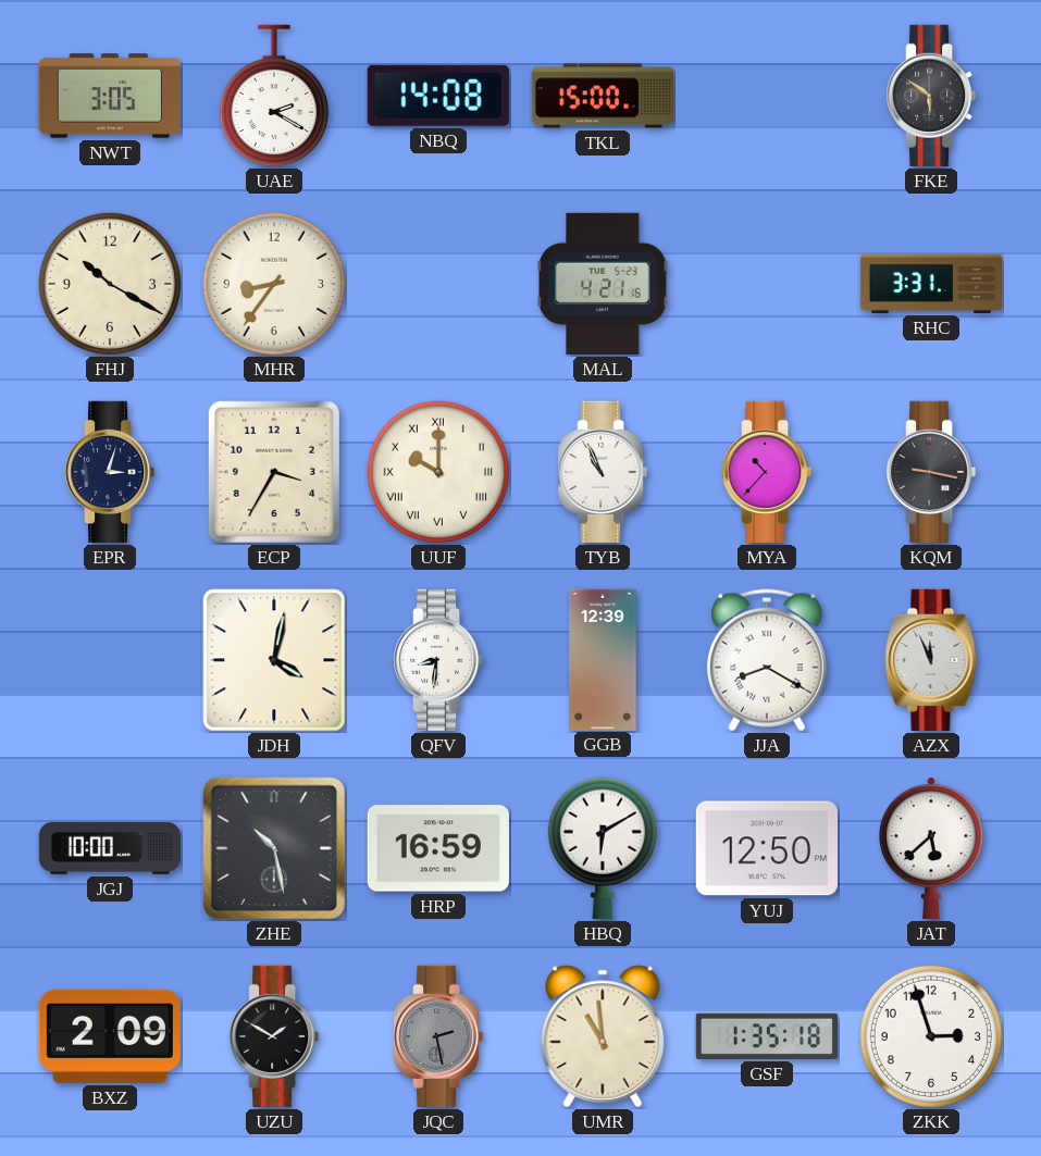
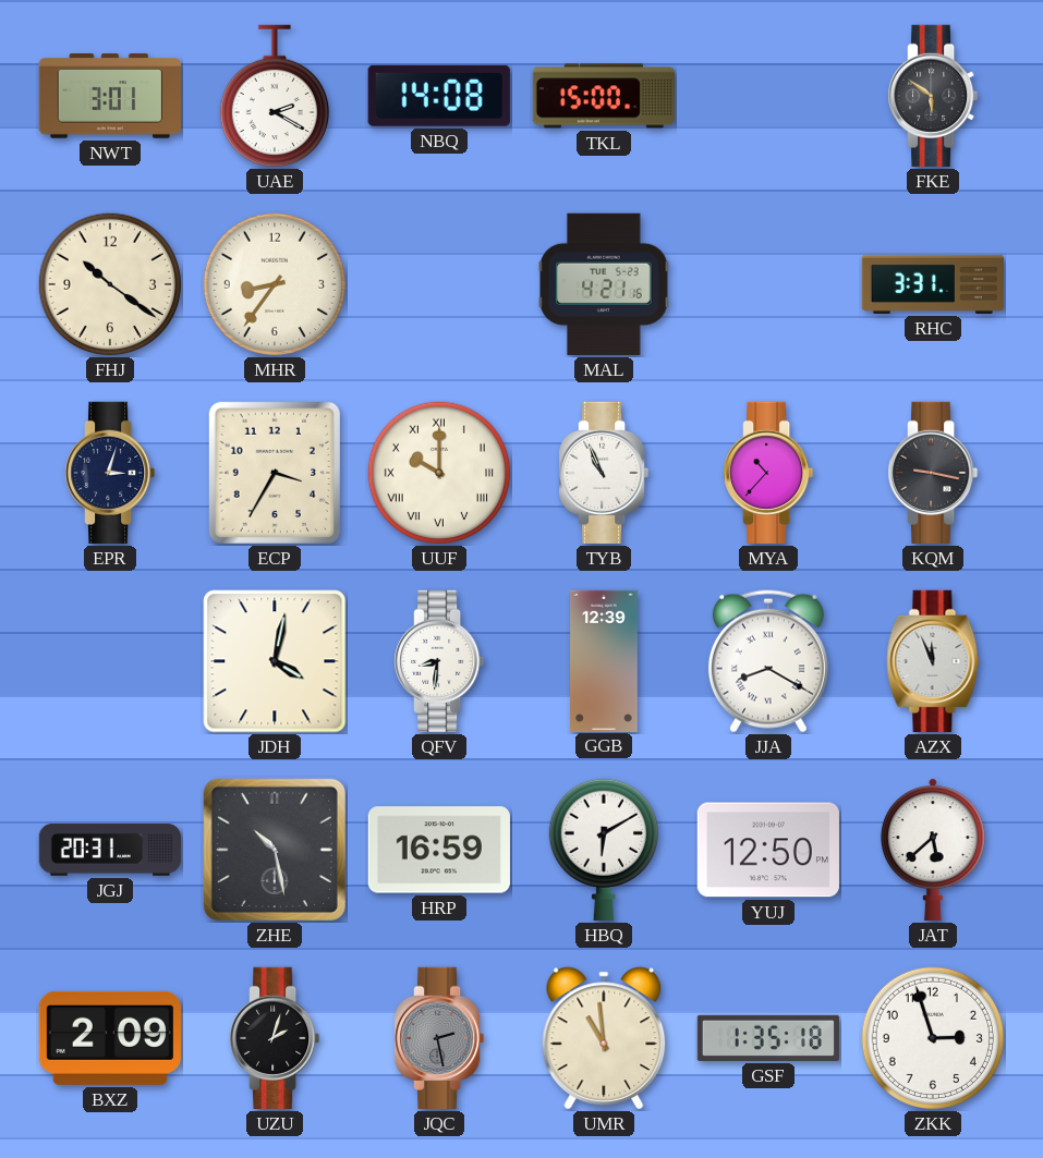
NWT: 3:05 -> 3:01 (110, 96)
FHJ: 10:20 -> 10:21 (110, 284)
JGJ: 10:00 -> 20:31 (109, 850)
UZU: 1:50 -> 2:03 (275, 1038)
